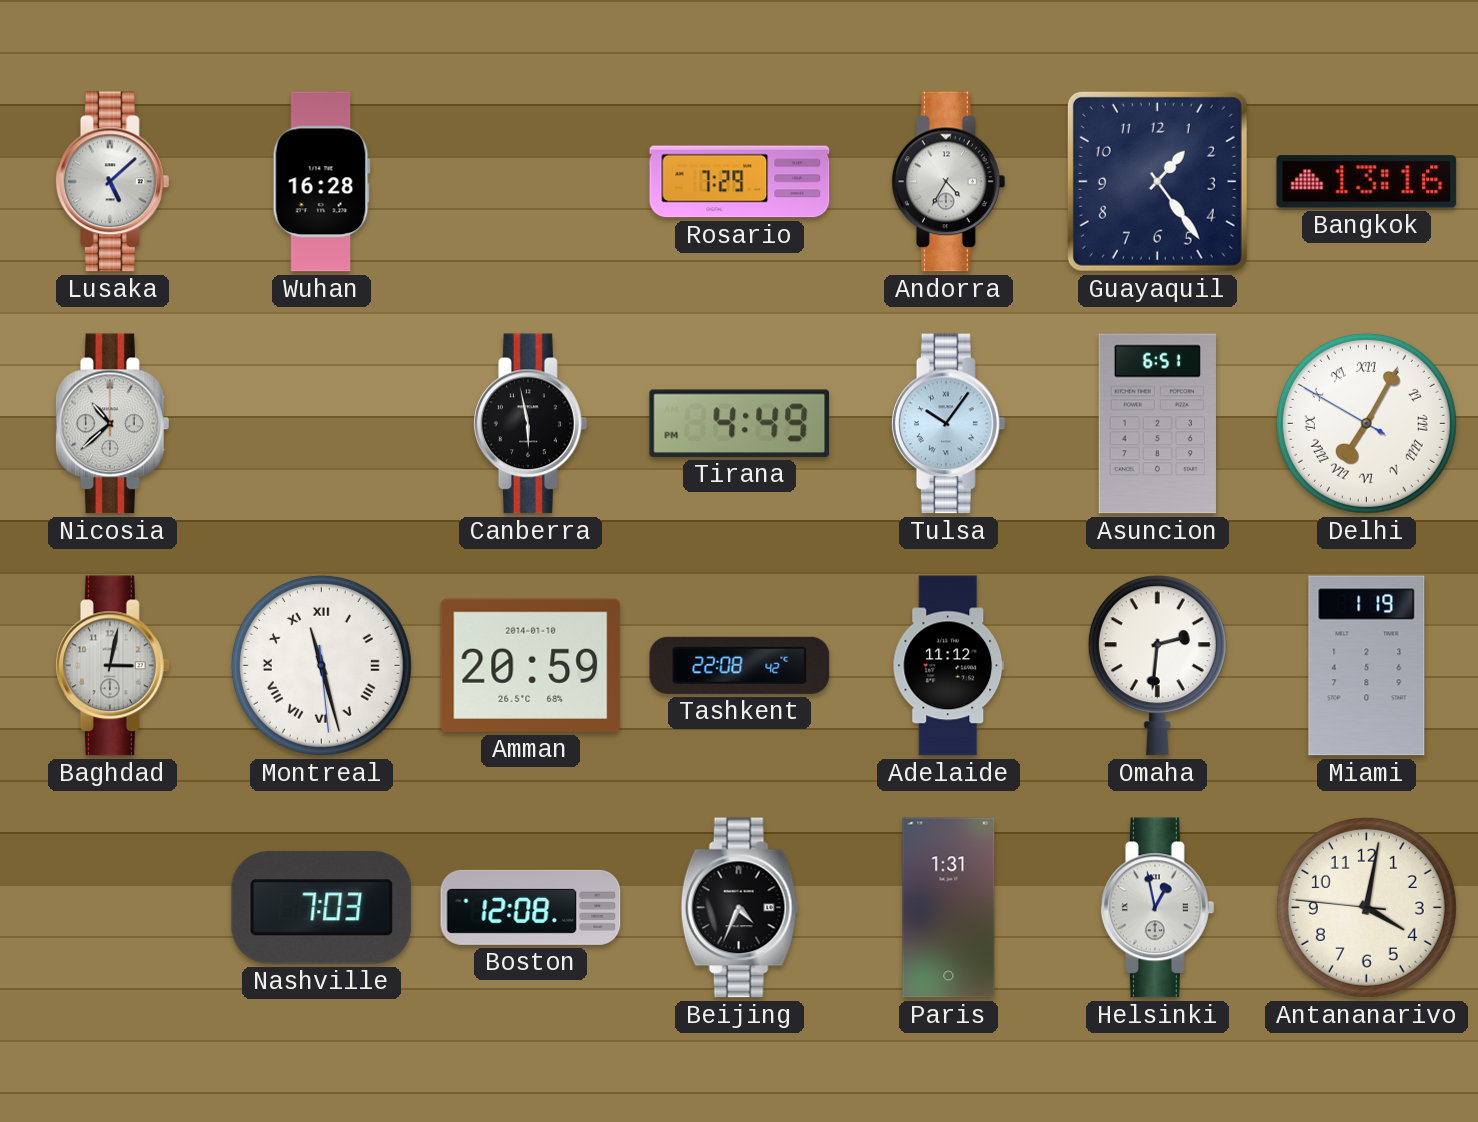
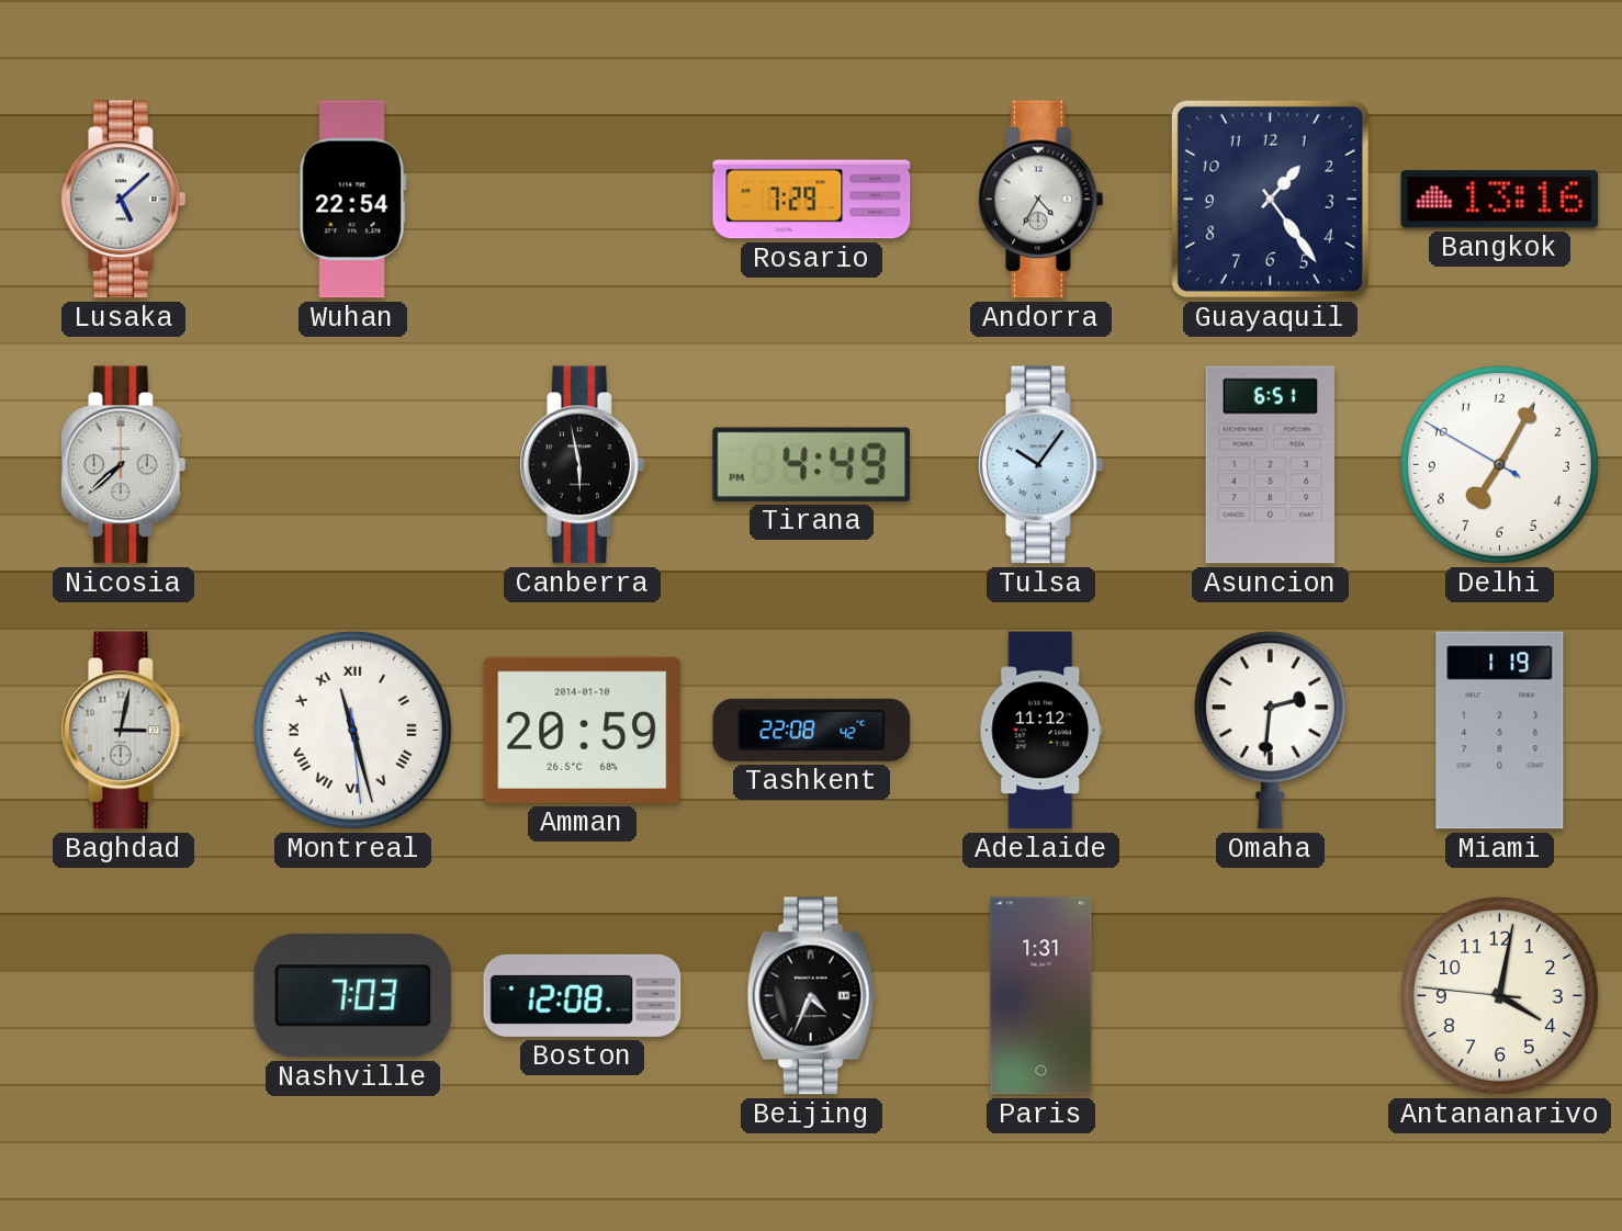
Wuhan: 16:28 -> 22:54 (352, 200)
Nicosia: 10:38 -> 7:38 (123, 465)
Delhi numerals: Roman -> Arabic (1499, 464)
Helsinki: 12:58 -> none (1157, 908)
